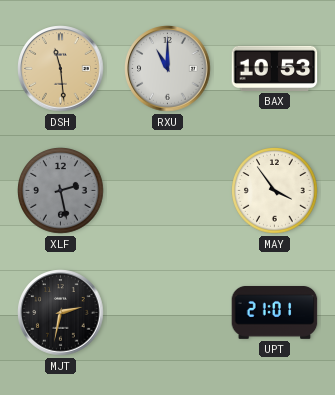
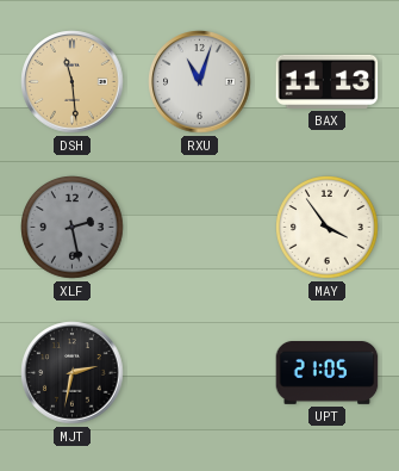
RXU: 11:00 -> 11:03 (200, 82)
BAX: 10:53 -> 11:13 (328, 81)
UPT: 21:01 -> 21:05 (328, 373)
